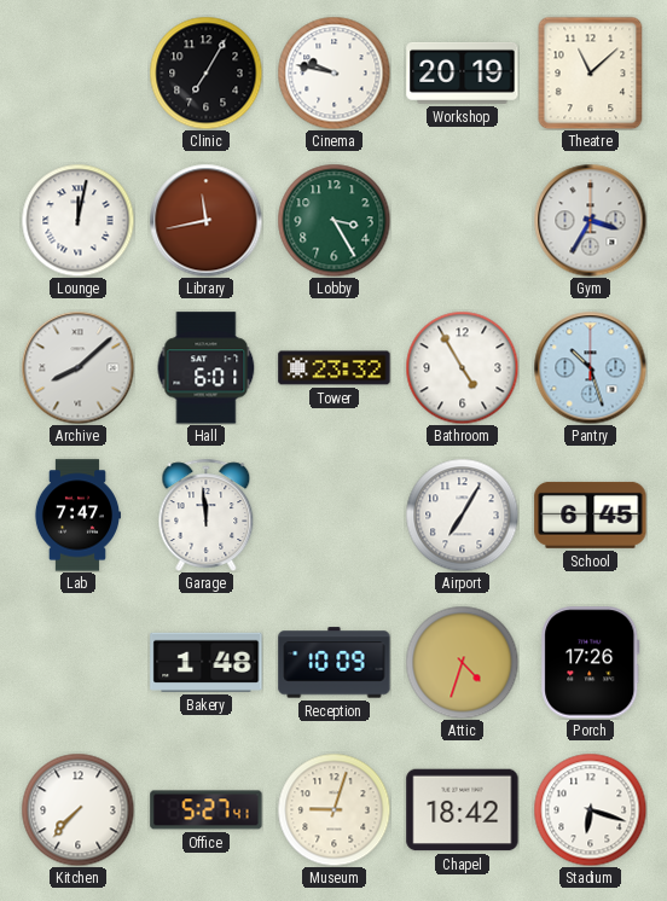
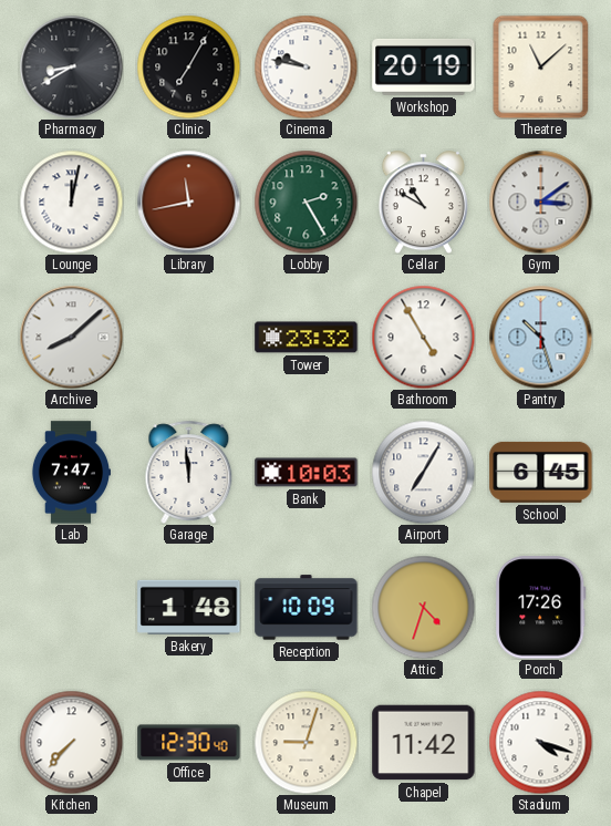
Pharmacy: none -> 8:40 (71, 66)
Lobby: 3:25 -> 2:25 (305, 202)
Cellar: none -> 10:50 (423, 202)
Gym: 3:35 -> 3:09 (540, 202)
Hall: 6:01 -> none (207, 368)
Bank: none -> 10:03 (307, 473)
Office: 5:27 -> 12:30 (189, 743)
Chapel: 18:42 -> 11:42 (424, 743)
Stadium: 6:18 -> 4:18 (540, 742)
